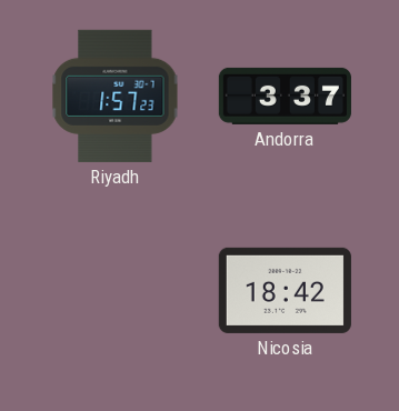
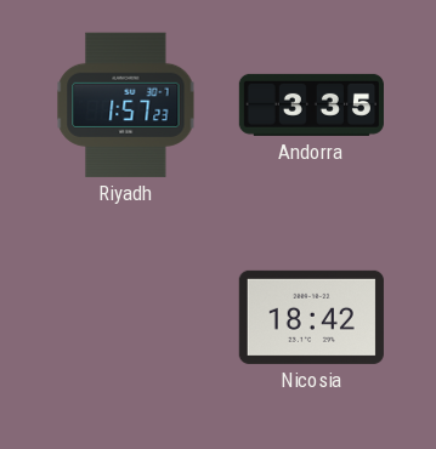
Andorra: 3:37 -> 3:35 (311, 104)
